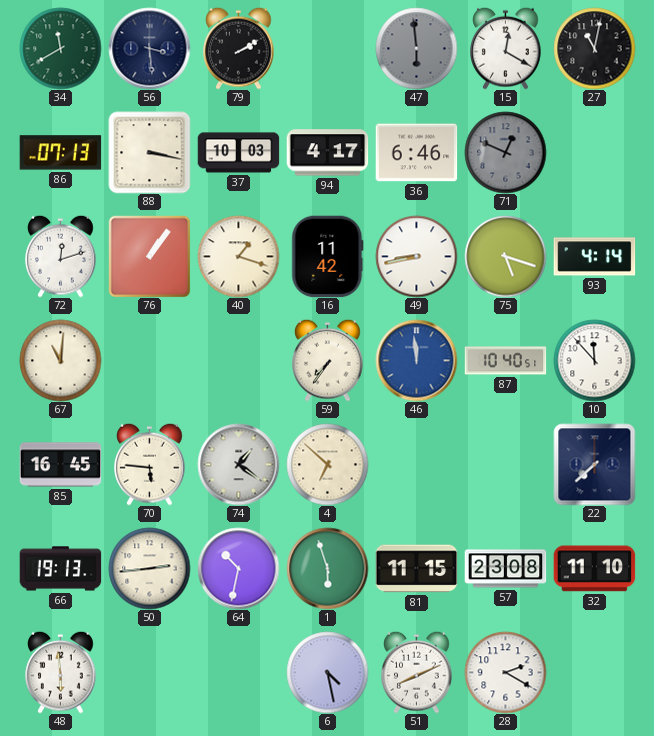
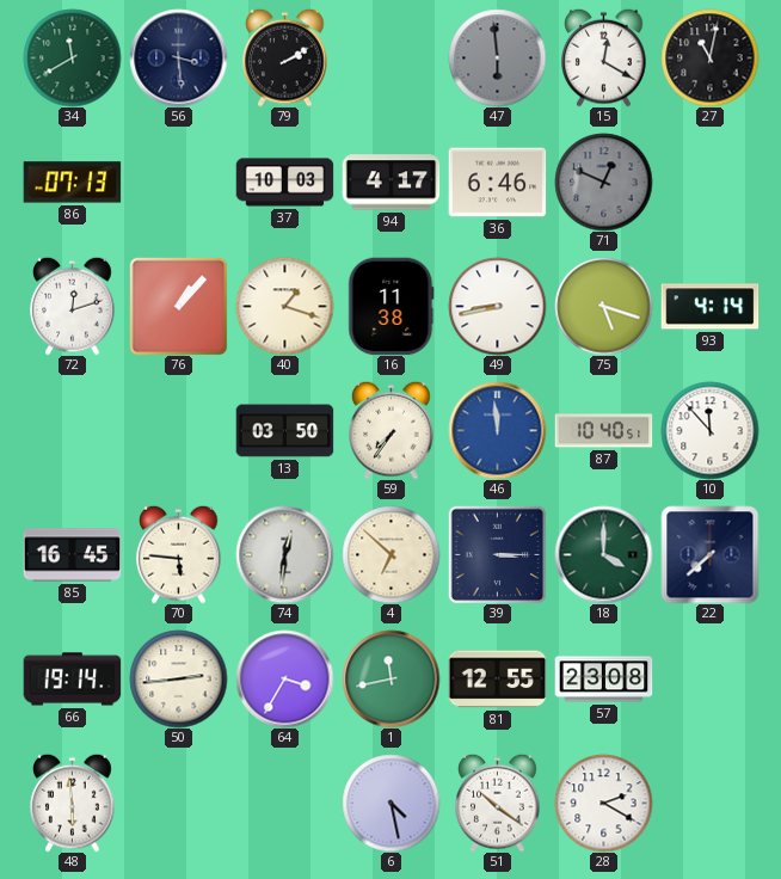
88: 3:17 -> none (149, 152)
76: 1:06 -> 1:07 (178, 306)
16: 11:42 -> 11:38 (392, 306)
67: 11:01 -> none (60, 360)
13: none -> 03:50 (284, 431)
74: 1:21 -> 12:31 (284, 554)
39: none -> 3:15 (497, 554)
18: none -> 4:00 (603, 554)
66: 19:13 -> 19:14 (72, 680)
64: 10:32 -> 3:35 (284, 678)
1: 5:57 -> 11:43 (390, 678)
81: 11:15 -> 12:55 (497, 680)
32: 11:10 -> none (594, 569)
51: 8:11 -> 10:21 (498, 803)
